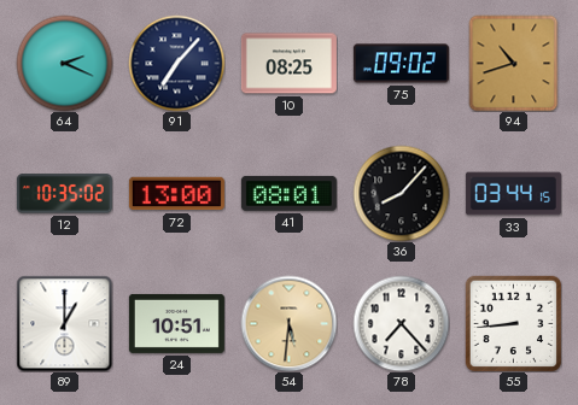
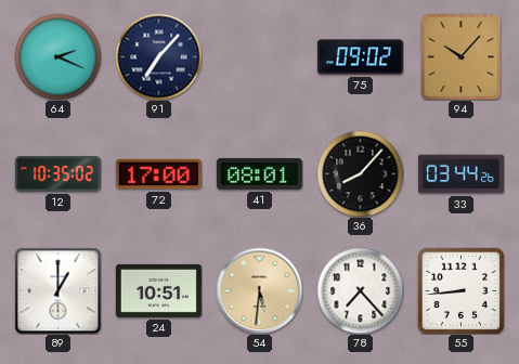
10: 08:25 -> none (288, 64)
94: 10:42 -> 10:07 (462, 56)
72: 13:00 -> 17:00 (158, 174)
33: 03:44:15 -> 03:44:26 (460, 174)
